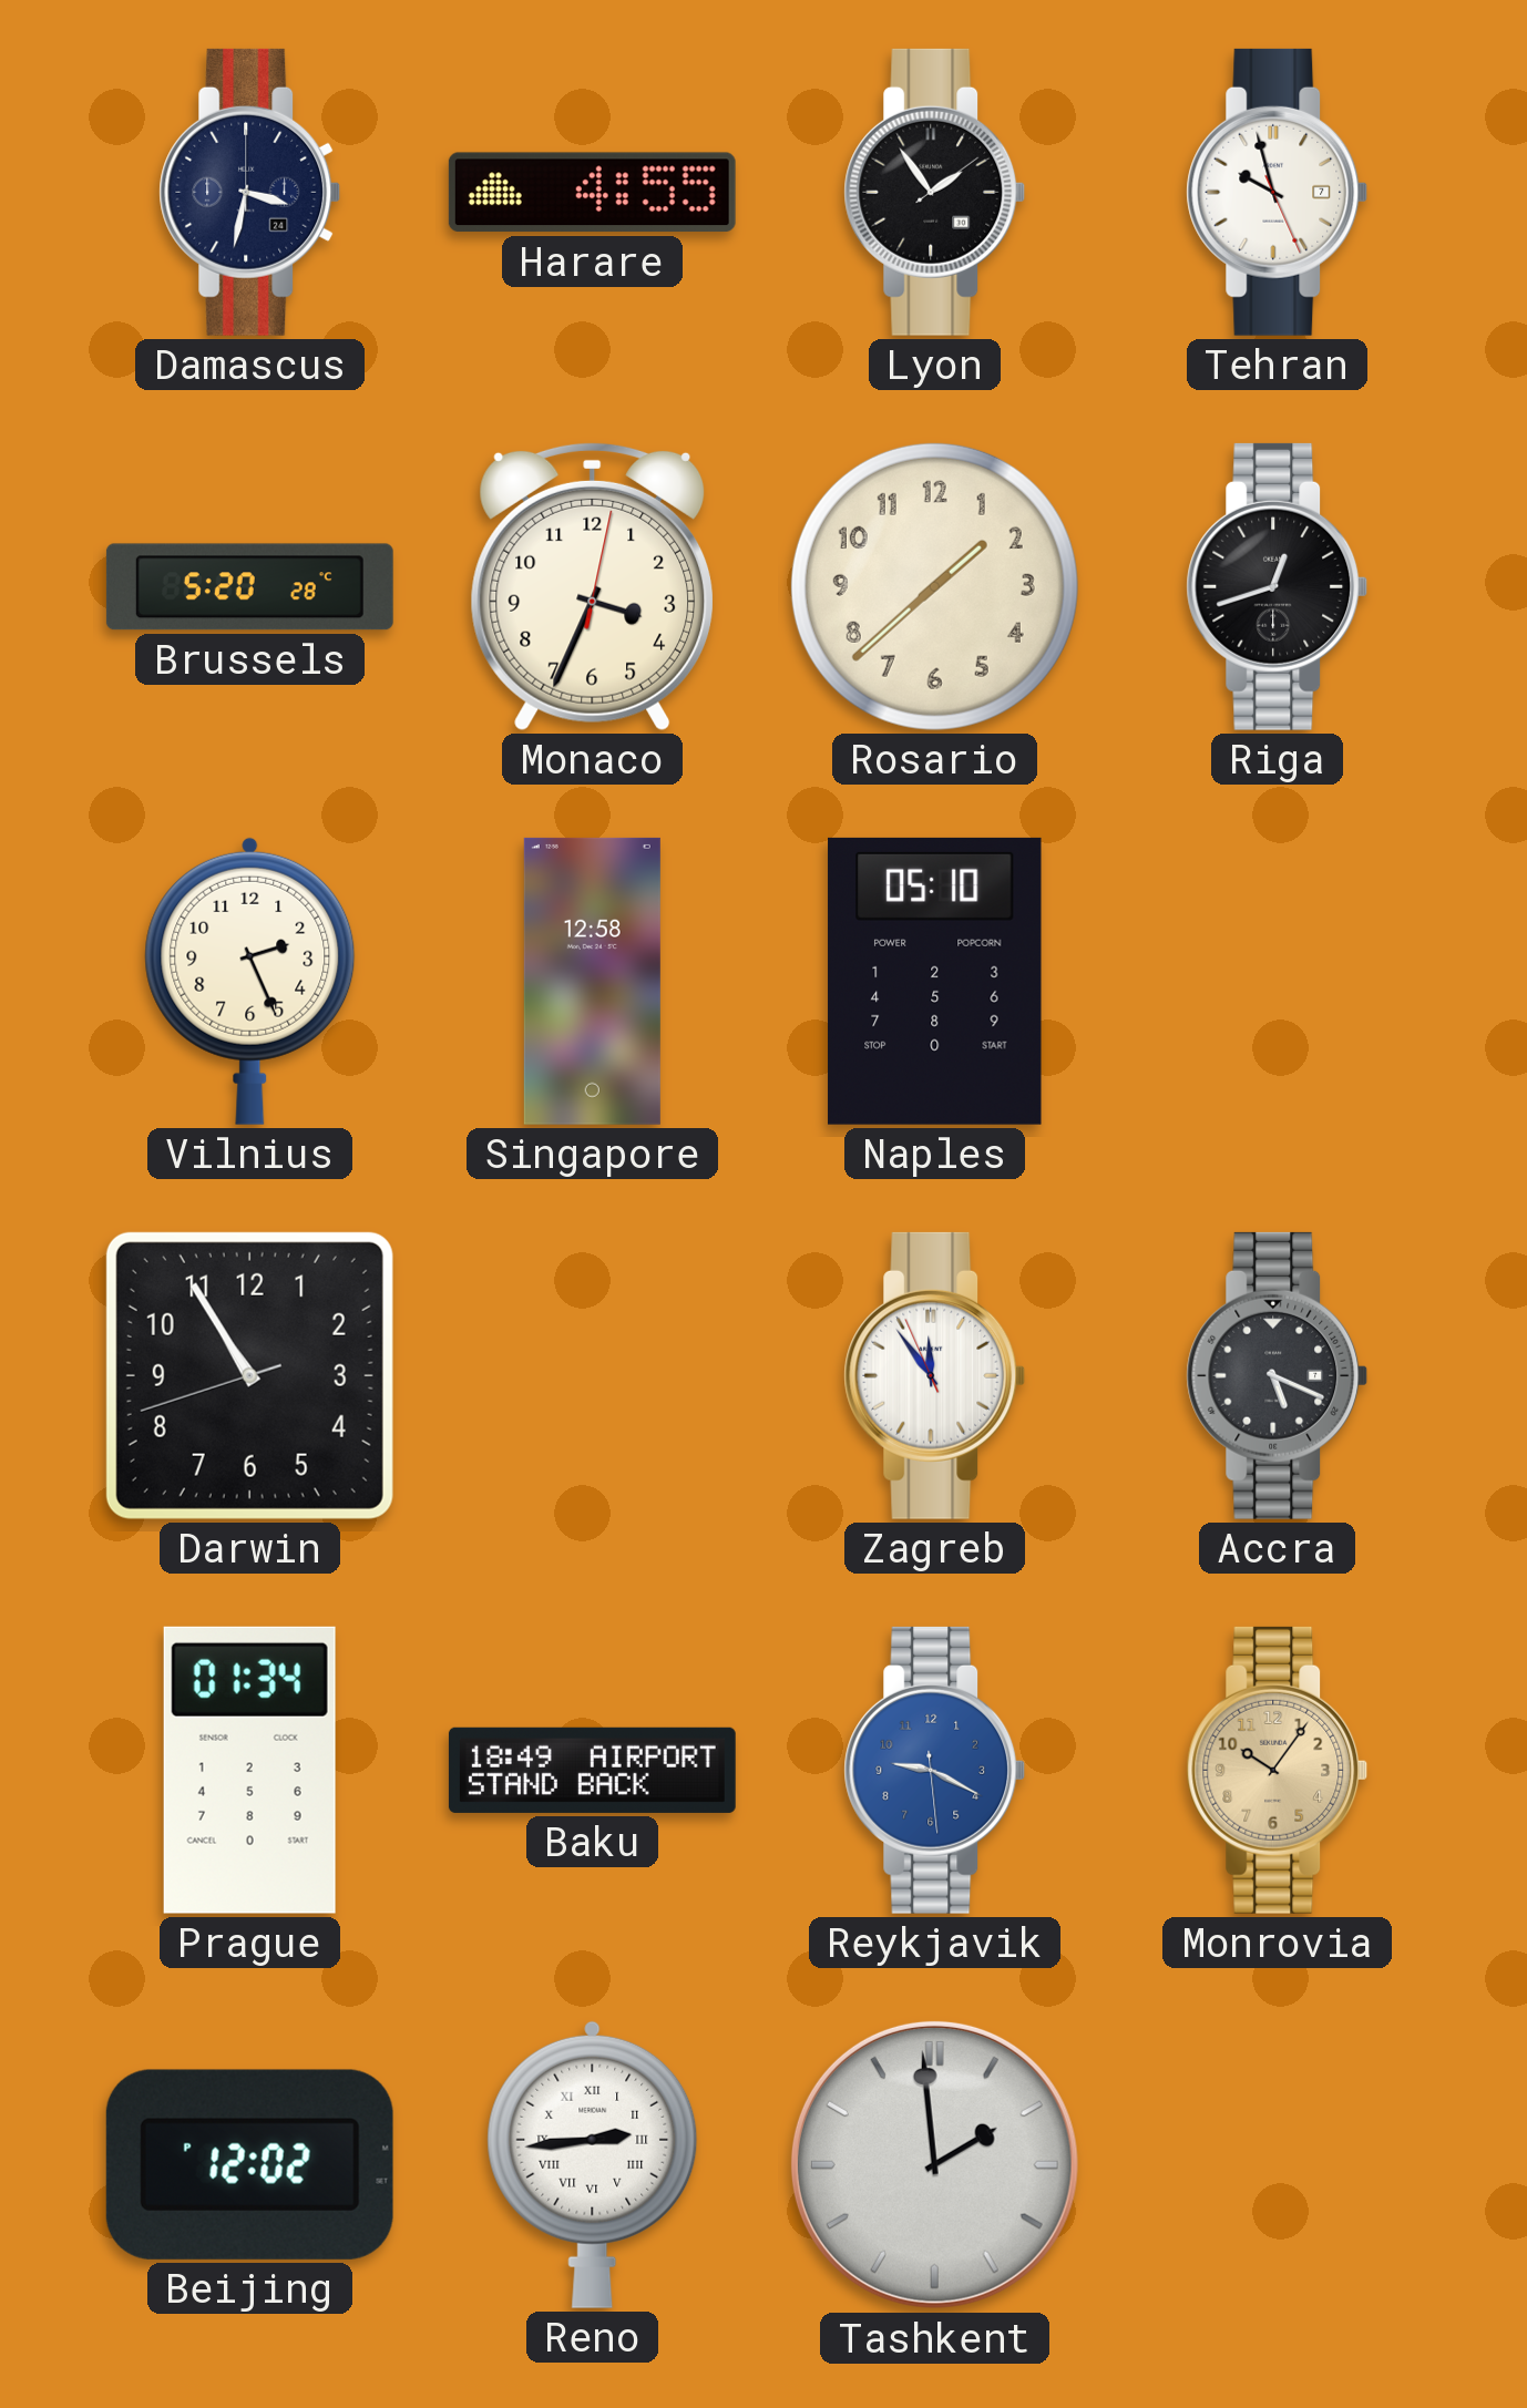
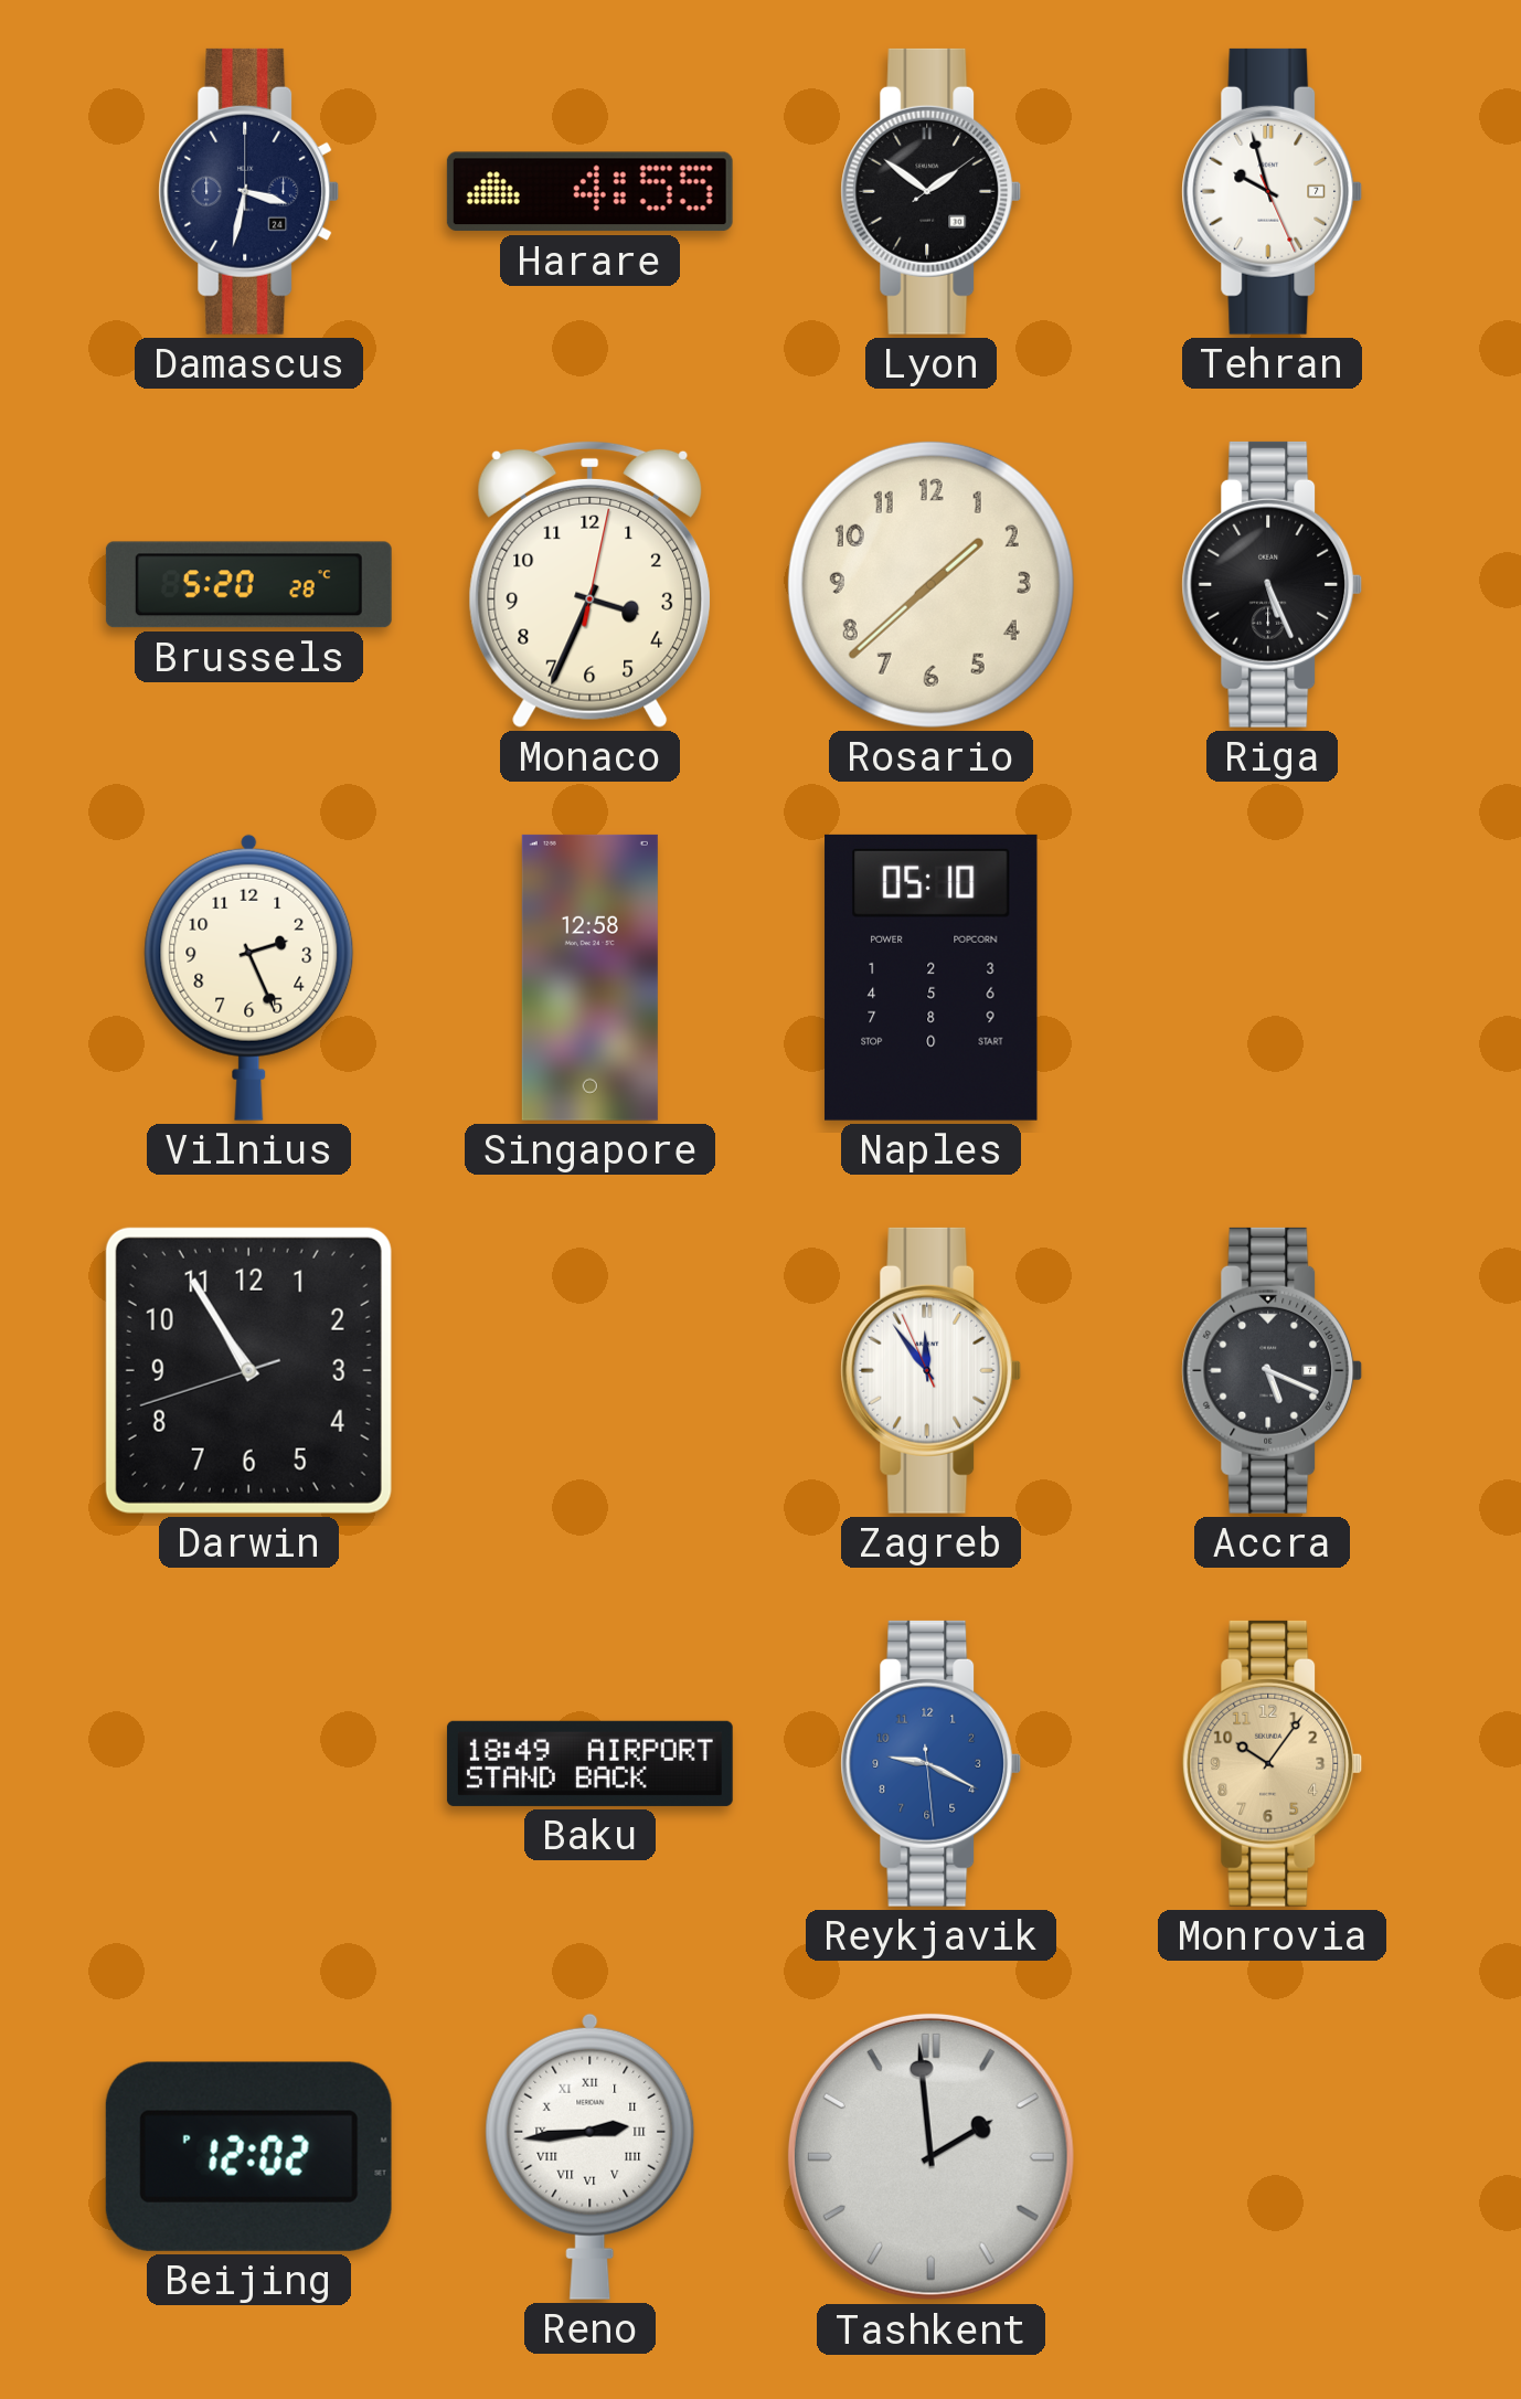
Lyon: 1:54 -> 1:51 (932, 191)
Riga: 12:42 -> 5:26 (1273, 584)
Prague: 01:34 -> none (249, 1770)
